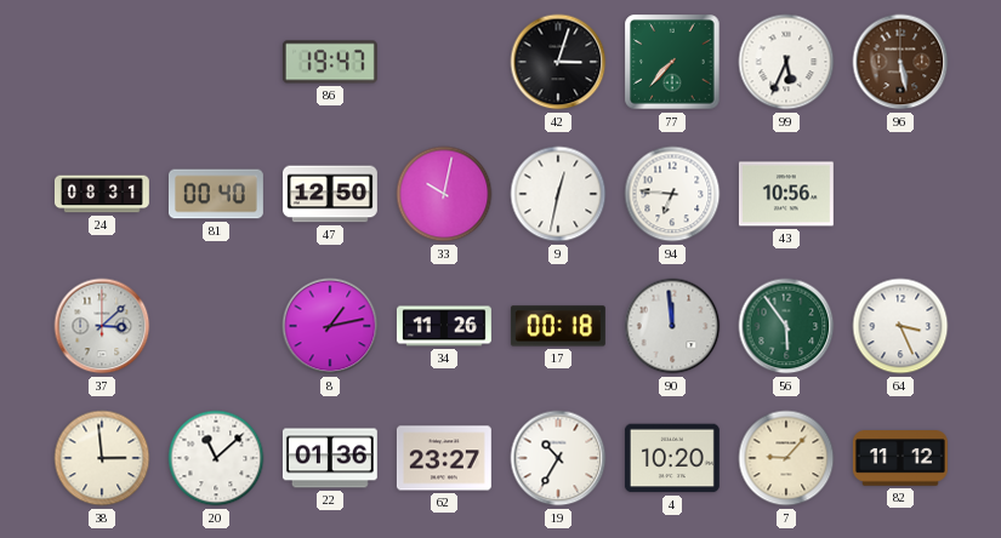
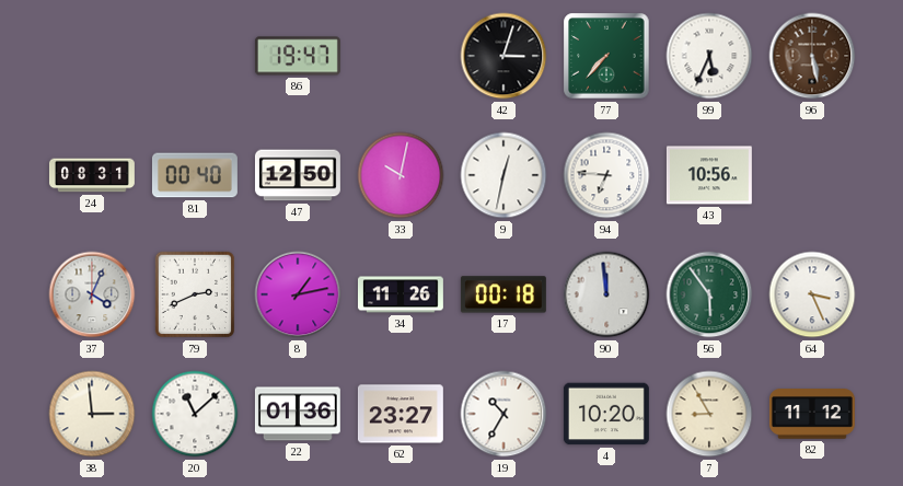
37: 3:08 -> 4:04 (92, 294)
79: none -> 2:41 (195, 294)
7: 9:07 -> 8:55 (709, 414)
